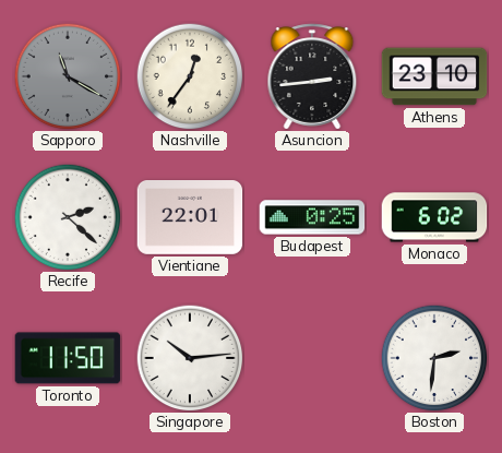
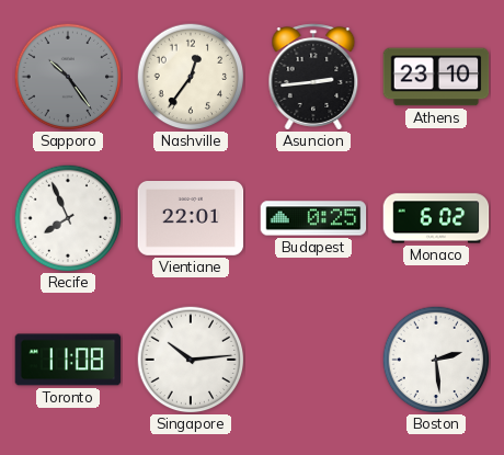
Sapporo: 11:20 -> 10:24 (68, 77)
Recife: 2:22 -> 7:56 (68, 218)
Toronto: 11:50 -> 11:08 (68, 360)
Boston: 2:31 -> 2:29 (436, 360)
